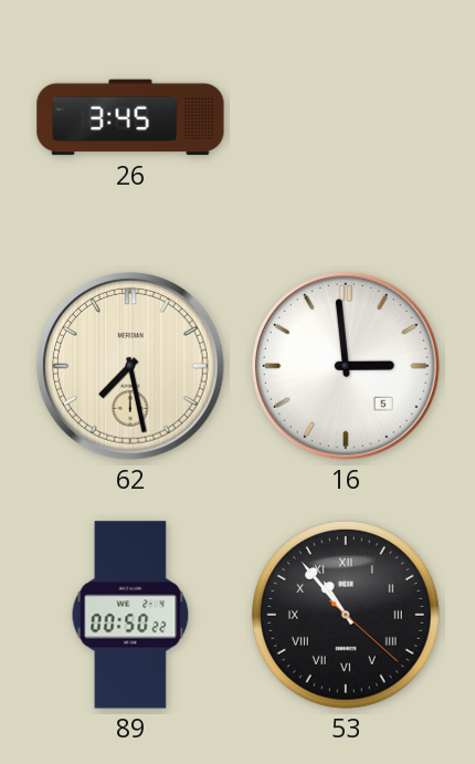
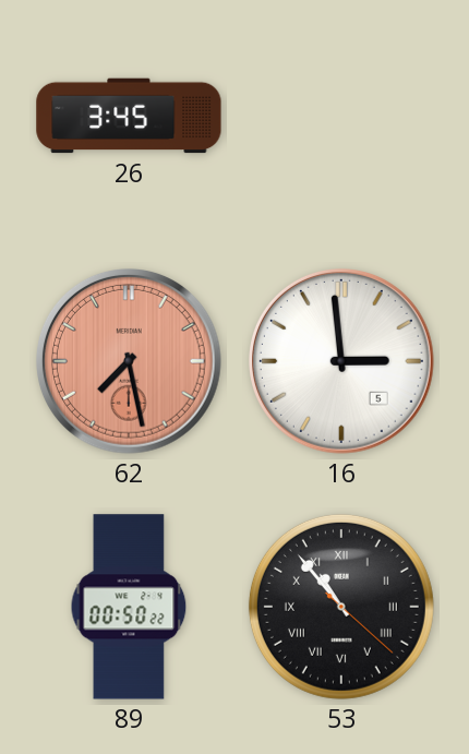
62 dial: cream -> salmon (130, 362)
